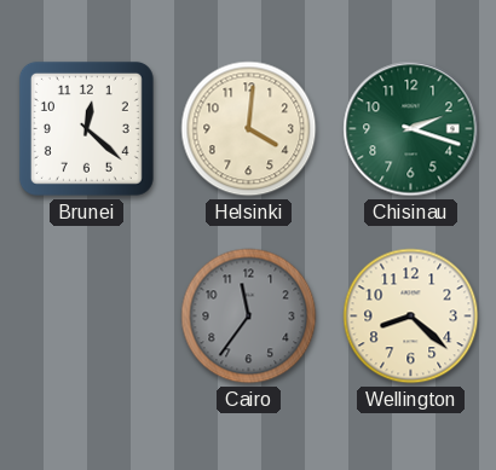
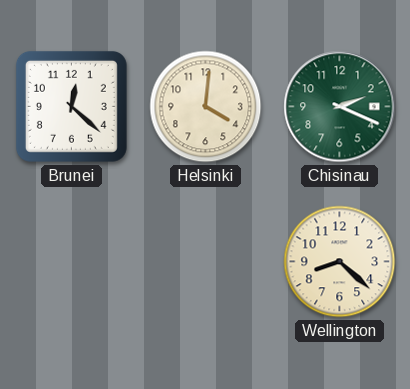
Chisinau: 2:18 -> 2:19 (340, 107)
Cairo: 11:36 -> none (249, 317)
